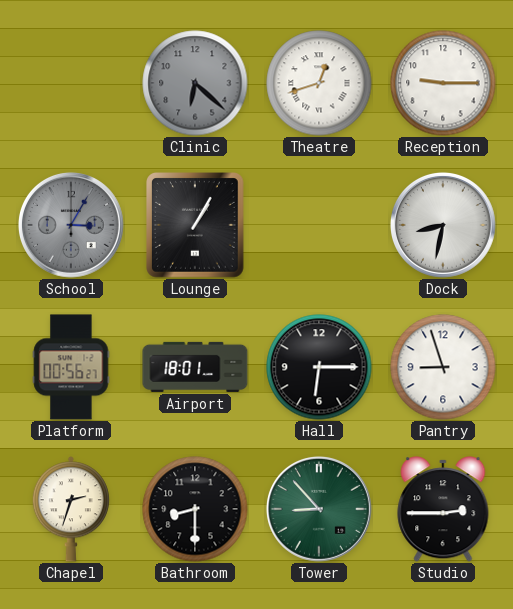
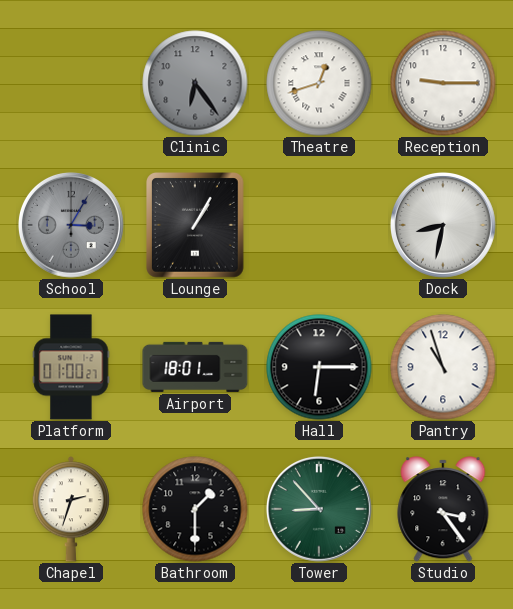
Clinic: 6:22 -> 6:24 (195, 83)
Platform: 00:56 -> 01:00 (71, 367)
Pantry: 8:57 -> 10:57 (443, 367)
Bathroom: 8:30 -> 1:30 (195, 509)
Studio: 2:45 -> 3:24 (443, 509)
